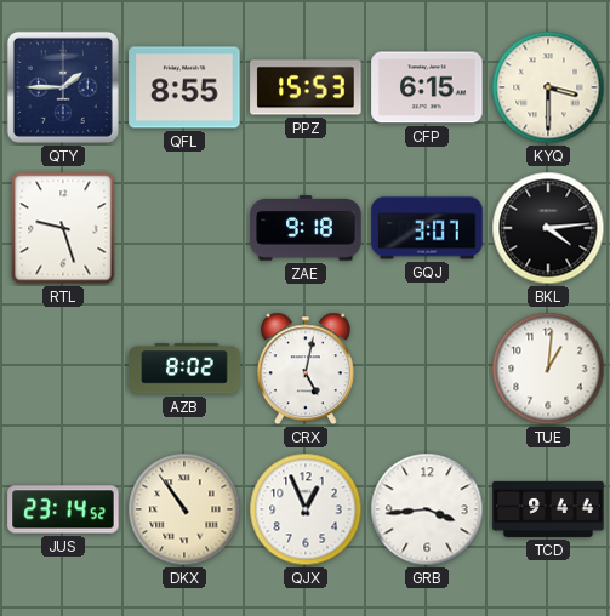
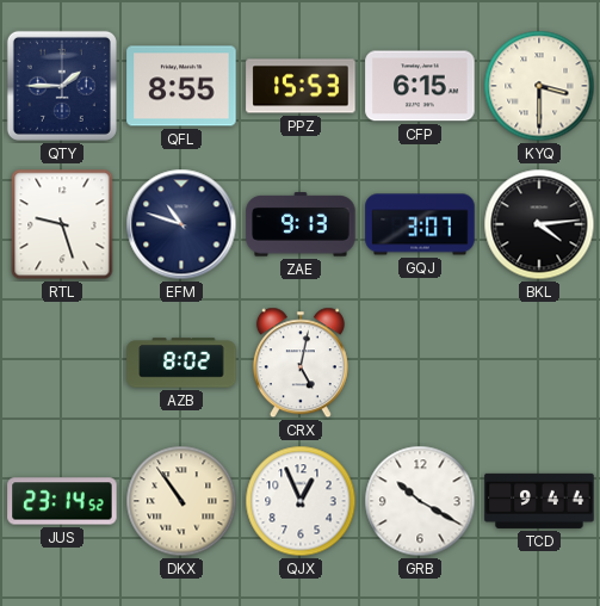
EFM: none -> 10:48 (181, 224)
ZAE: 9:18 -> 9:13 (301, 224)
TUE: 1:01 -> none (548, 369)
GRB: 3:44 -> 10:20 (420, 501)
